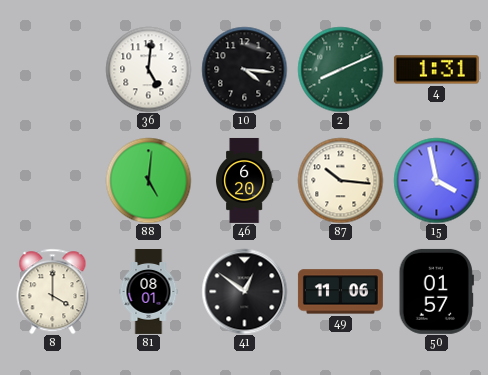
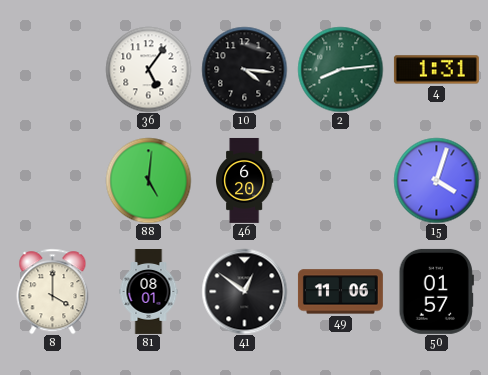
36: 5:01 -> 5:06 (148, 69)
2: 8:11 -> 8:14 (340, 69)
87: 10:16 -> none (340, 180)
15: 3:58 -> 4:03 (436, 180)
